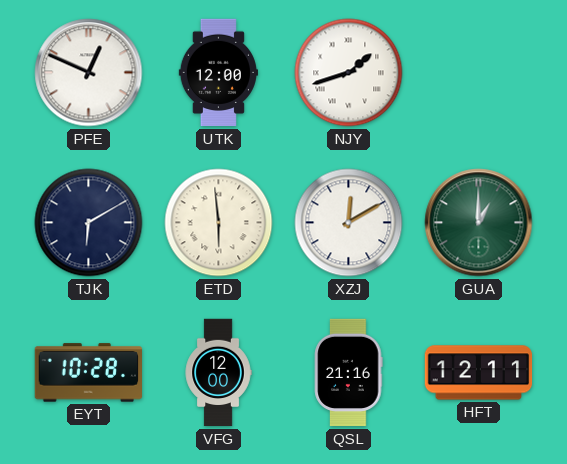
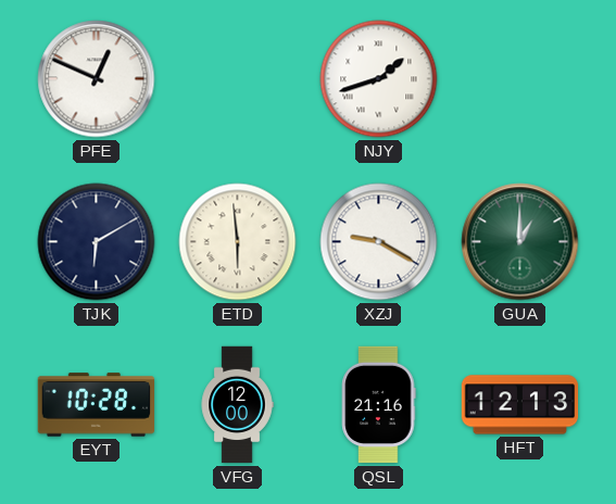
UTK: 12:00 -> none (218, 73)
XZJ: 12:10 -> 9:20 (379, 242)
HFT: 12:11 -> 12:13 (520, 405)
